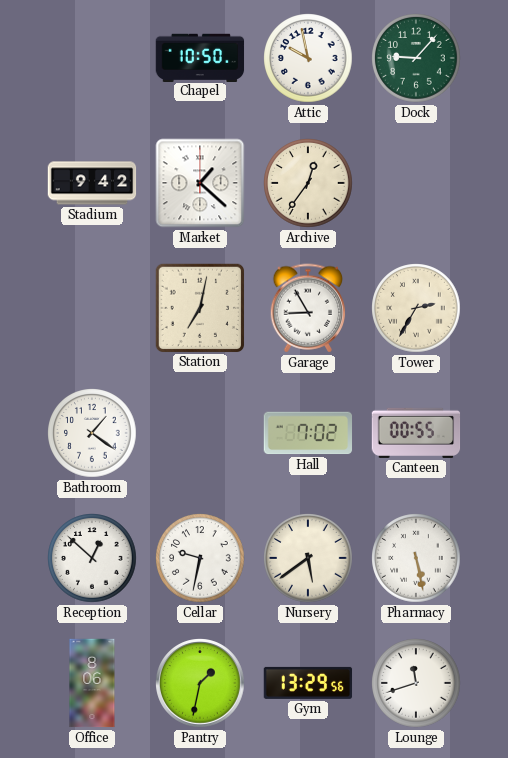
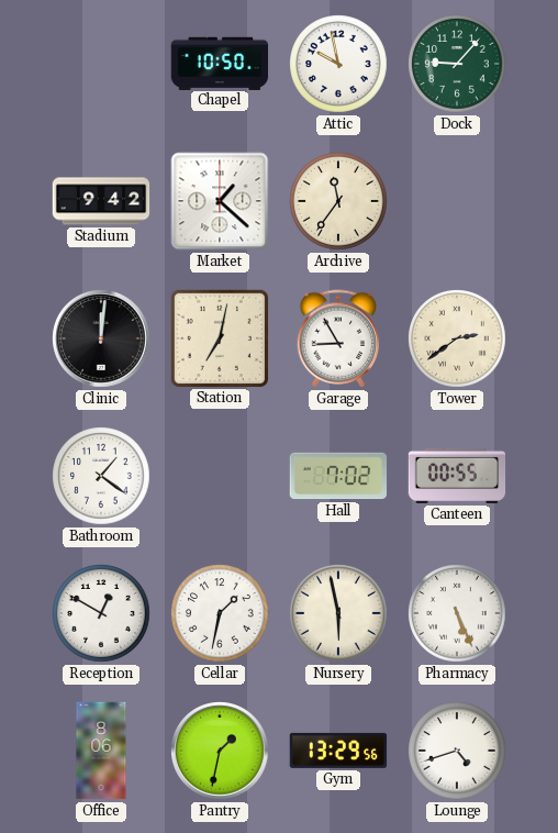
Archive: 12:36 -> 11:36 (338, 201)
Clinic: none -> 12:01 (101, 338)
Tower: 2:35 -> 2:39 (457, 338)
Reception: 12:52 -> 12:50 (101, 613)
Cellar: 9:32 -> 1:32 (220, 613)
Nursery: 5:39 -> 5:58 (338, 613)
Pharmacy: 5:28 -> 5:26 (457, 613)
Lounge: 11:42 -> 4:42 (457, 751)
